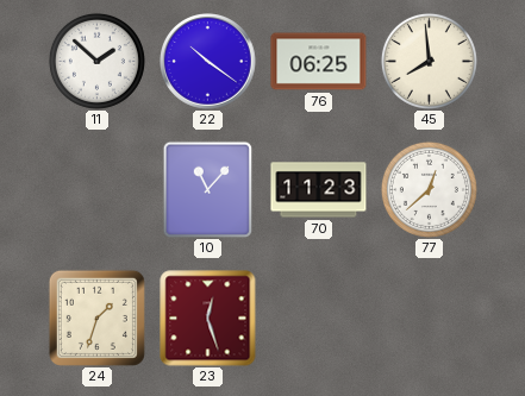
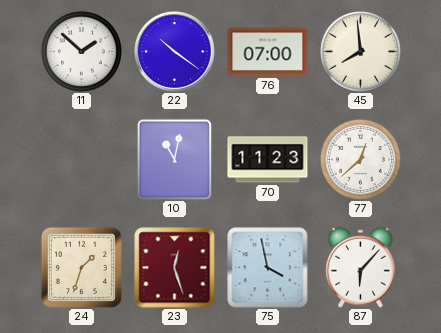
76: 06:25 -> 07:00 (268, 52)
10: 11:07 -> 11:02 (175, 159)
75: none -> 3:58 (268, 268)
87: none -> 6:07 (360, 267)
